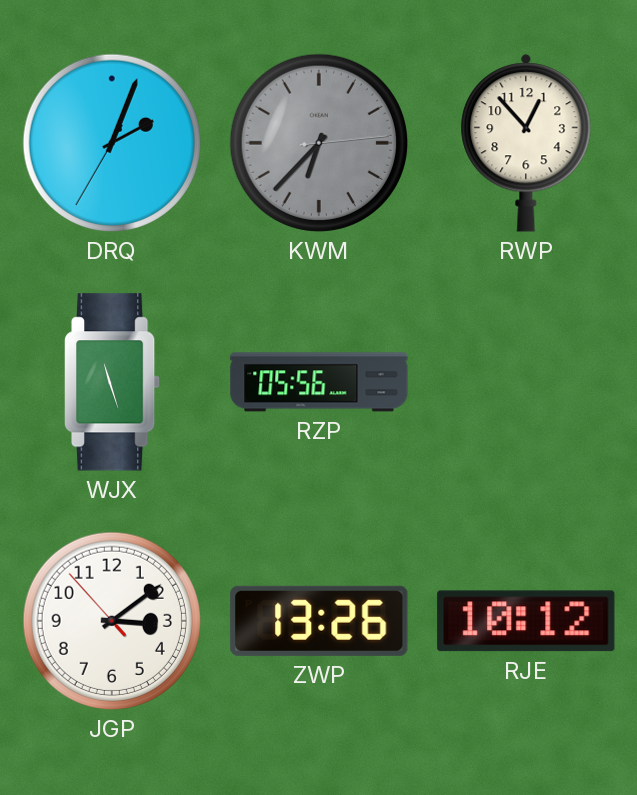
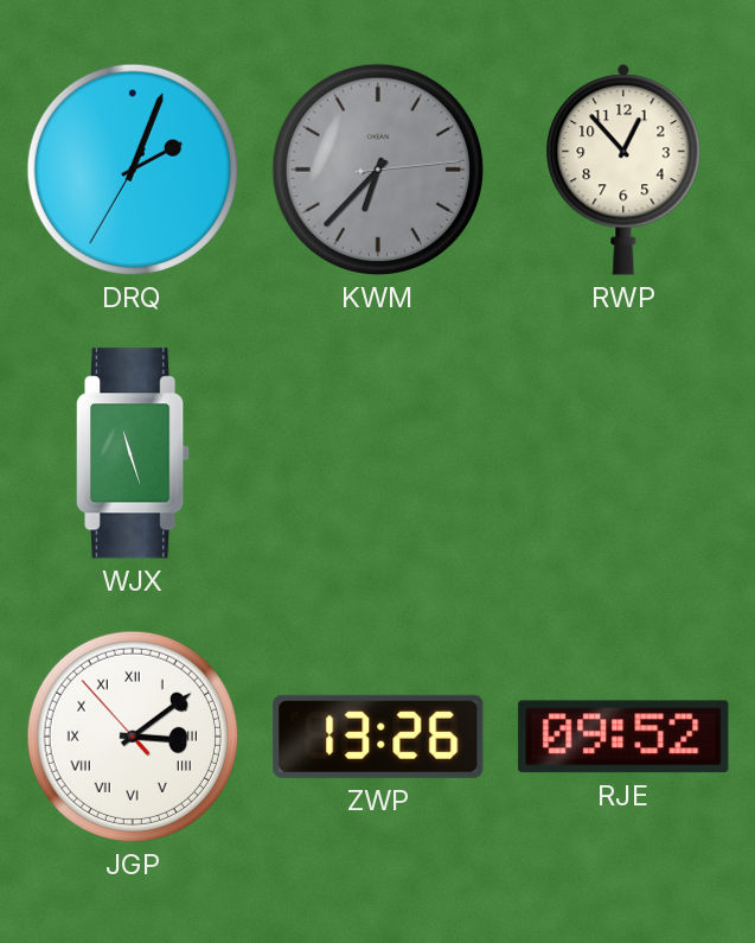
RZP: 05:56 -> none (319, 382)
JGP numerals: Arabic -> Roman (133, 737)
RJE: 10:12 -> 09:52 (623, 737)
